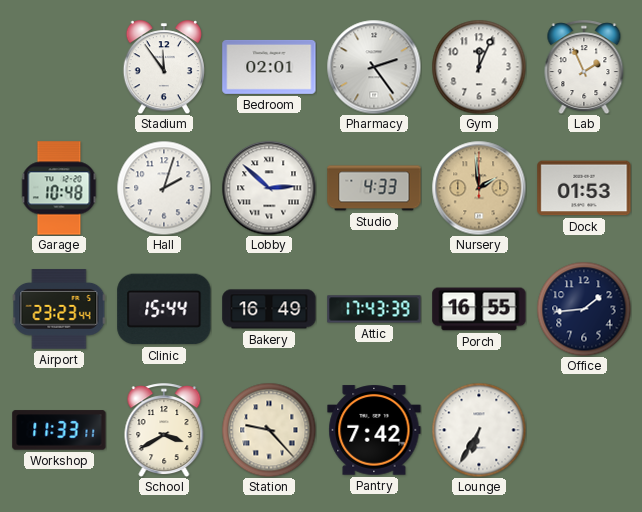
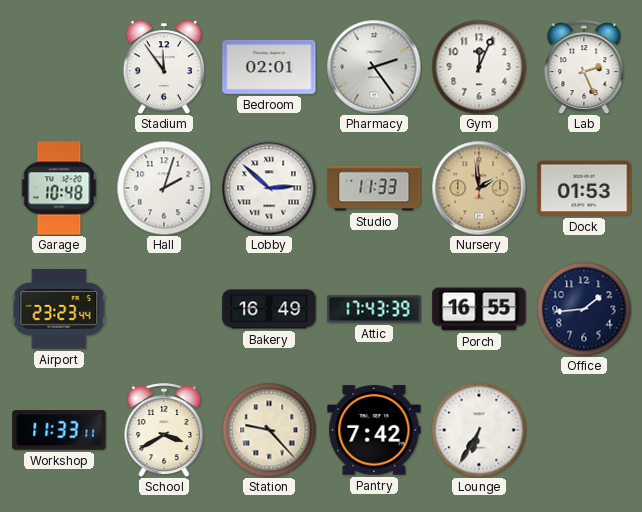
Lab: 1:56 -> 2:26 (584, 67)
Studio: 4:33 -> 11:33 (374, 188)
Clinic: 15:44 -> none (164, 309)
